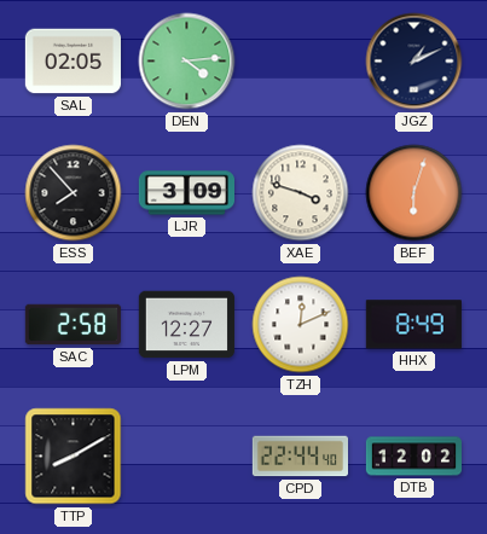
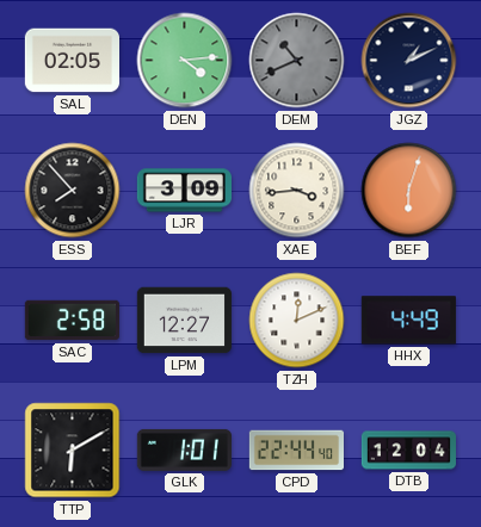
DEM: none -> 10:41 (297, 61)
XAE: 3:48 -> 3:44 (297, 191)
HHX: 8:49 -> 4:49 (408, 321)
TTP: 8:10 -> 6:10 (73, 451)
GLK: none -> 1:01 (184, 449)
DTB: 12:02 -> 12:04 (408, 451)
